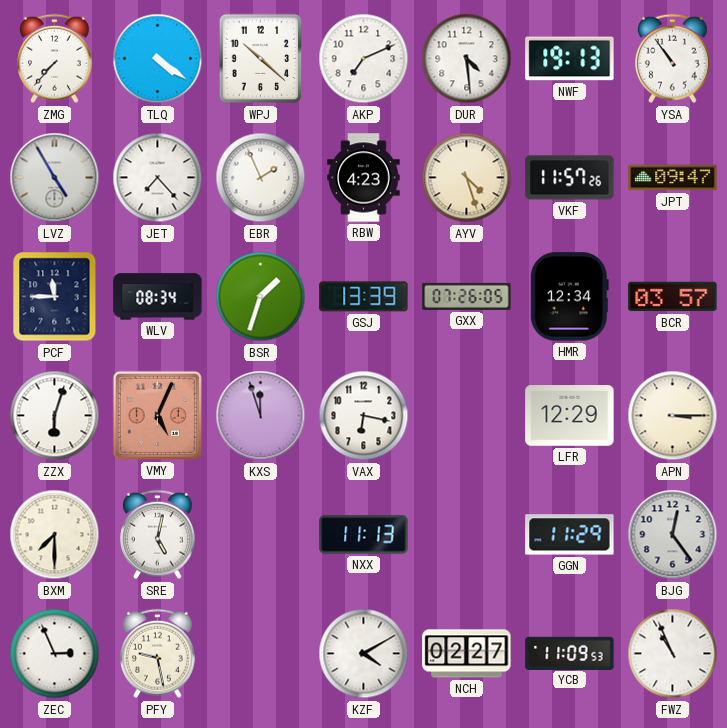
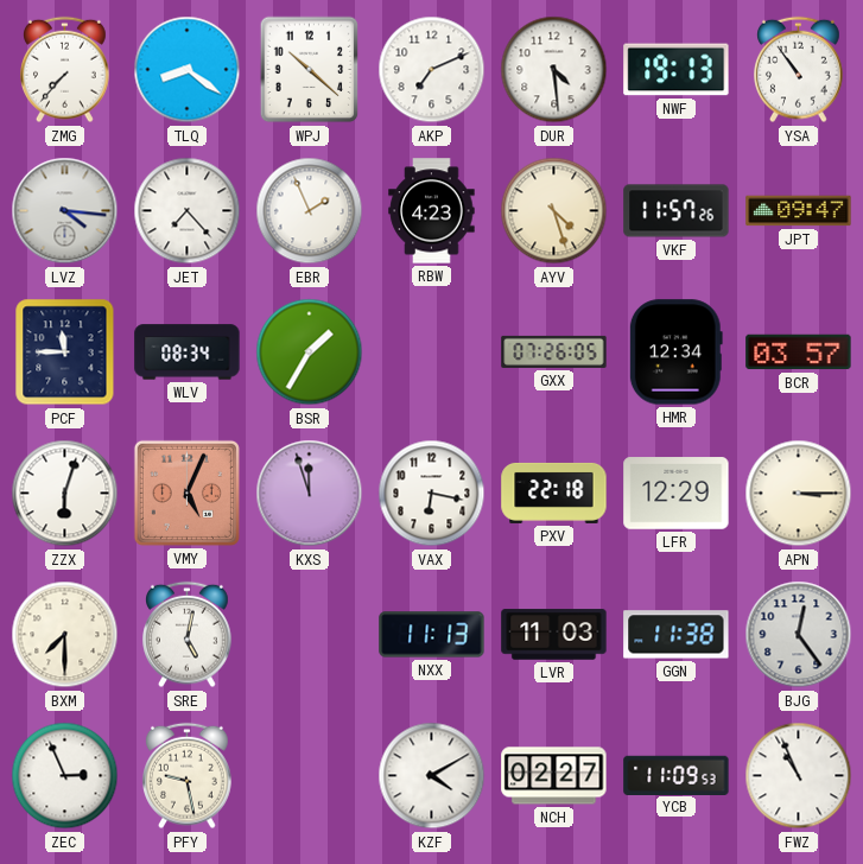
TLQ: 4:21 -> 8:21 (188, 70)
LVZ: 4:55 -> 4:16 (65, 211)
BSR: 1:33 -> 1:35 (310, 352)
GSJ: 13:39 -> none (364, 297)
PXV: none -> 22:18 (554, 493)
LVR: none -> 11:03 (554, 635)
GGN: 11:29 -> 11:38 (677, 635)
